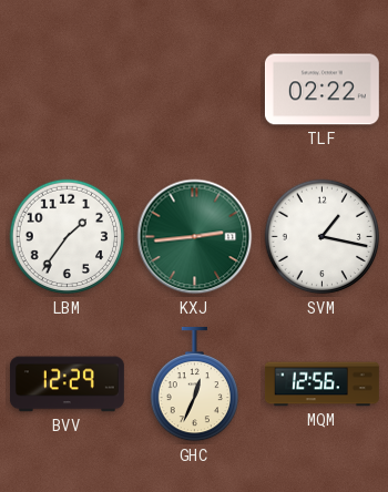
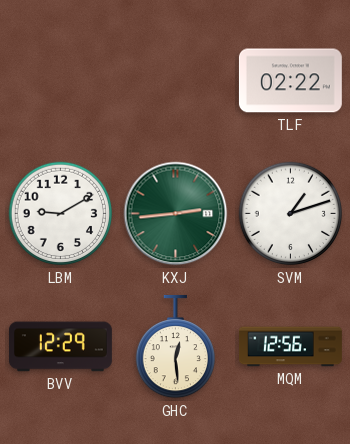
LBM: 1:36 -> 9:10 (61, 214)
SVM: 1:17 -> 1:12 (291, 214)
GHC: 12:34 -> 12:29 (175, 347)
